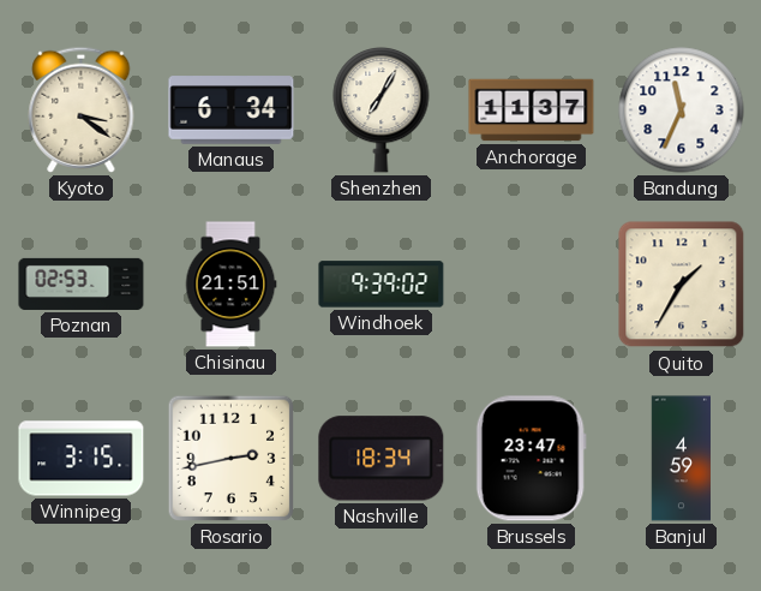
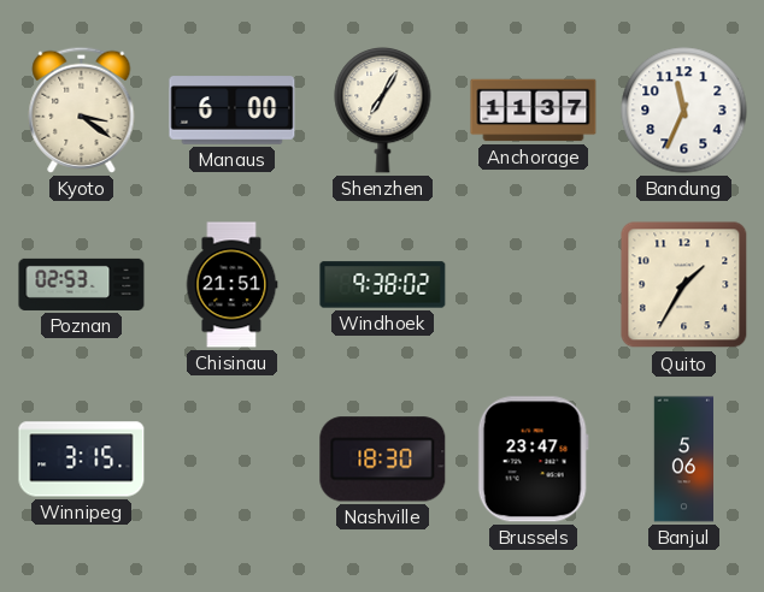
Manaus: 6:34 -> 6:00 (233, 111)
Windhoek: 9:39 -> 9:38 (383, 285)
Rosario: 2:43 -> none (230, 458)
Nashville: 18:34 -> 18:30 (383, 460)
Banjul: 4:59 -> 5:06 (683, 460)
